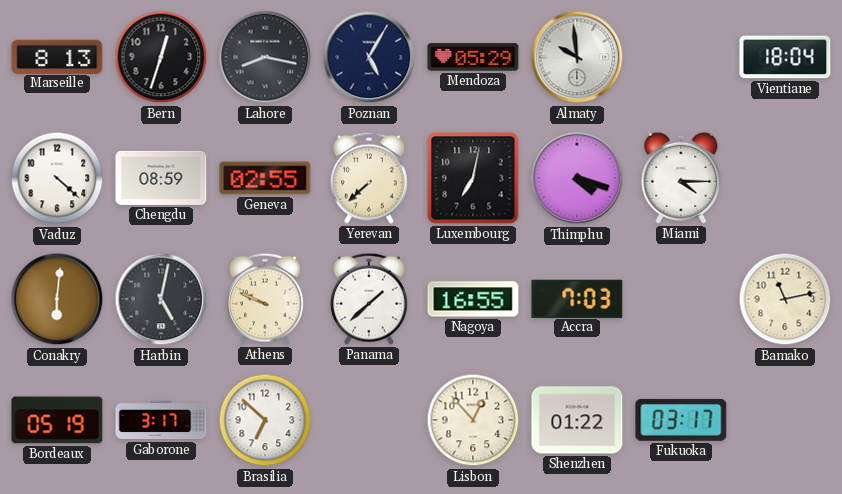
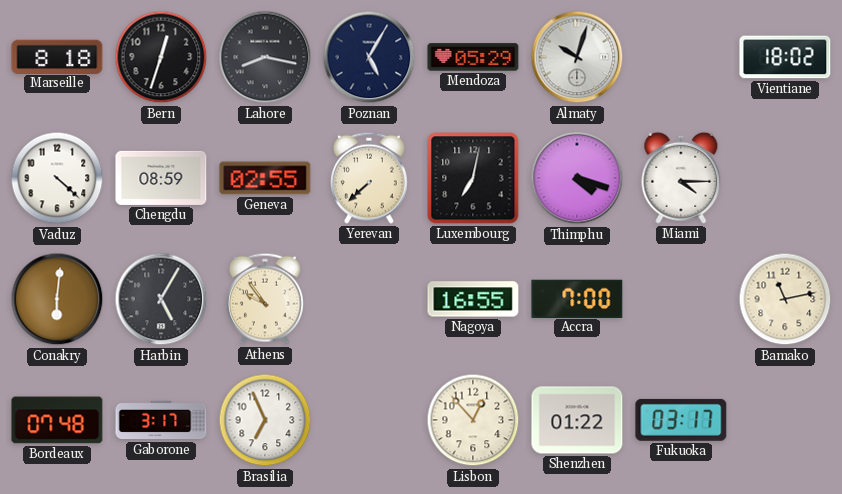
Marseille: 8:13 -> 8:18 (57, 56)
Almaty: 9:59 -> 10:03 (577, 57)
Vientiane: 18:04 -> 18:02 (785, 57)
Harbin: 5:02 -> 5:05 (161, 299)
Athens: 9:49 -> 9:54 (265, 299)
Panama: 1:38 -> none (369, 299)
Accra: 7:03 -> 7:00 (577, 298)
Bordeaux: 05:19 -> 07:48 (57, 420)
Brasilia: 6:52 -> 6:56 (265, 420)
